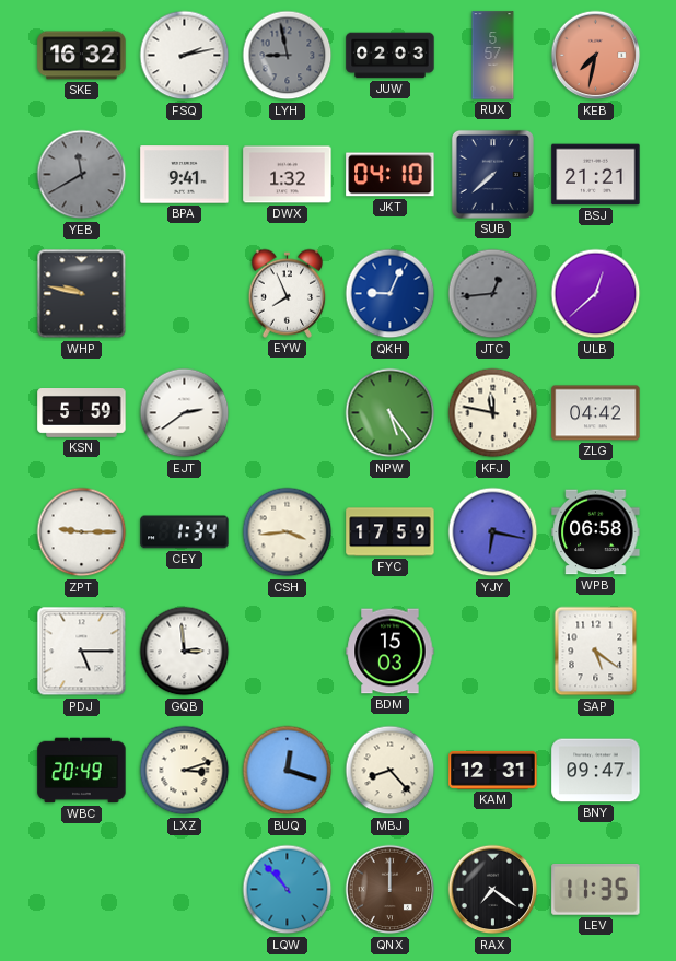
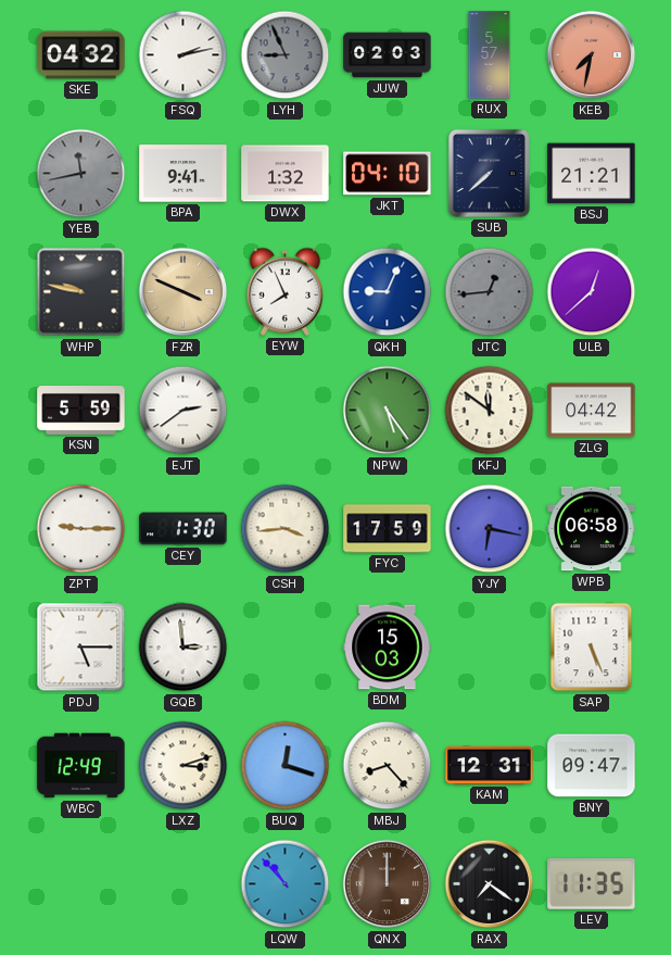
SKE: 16:32 -> 04:32 (81, 55)
LYH: 8:58 -> 8:56 (286, 55)
YEB: 11:40 -> 11:43 (81, 174)
FZR: none -> 3:49 (183, 292)
KFJ: 11:47 -> 11:51 (490, 411)
CEY: 1:34 -> 1:30 (183, 529)
SAP: 5:21 -> 5:26 (592, 648)
WBC: 20:49 -> 12:49 (81, 766)
